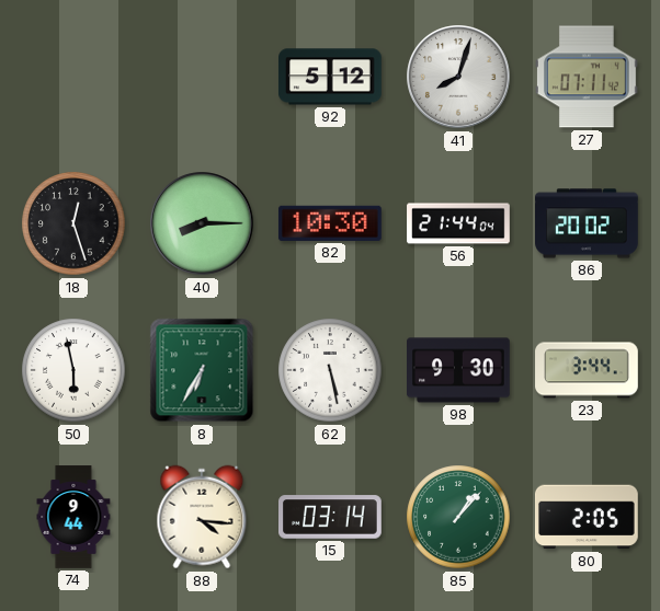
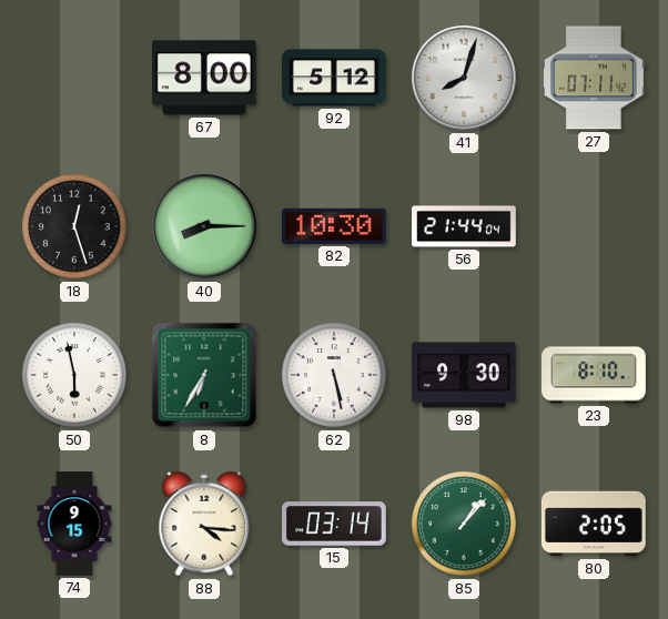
67: none -> 8:00 (205, 78)
86: 20:02 -> none (588, 223)
23: 3:44 -> 8:10 (594, 375)
74: 9:44 -> 9:15 (74, 524)
